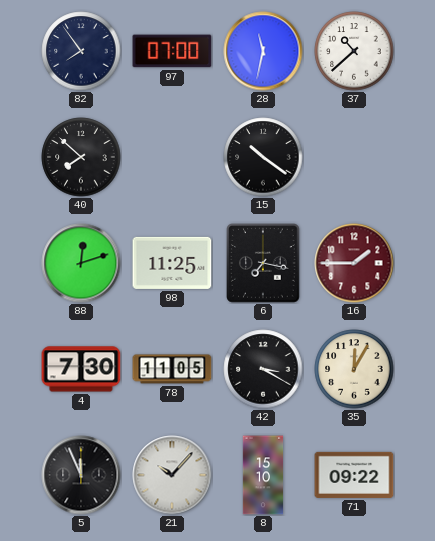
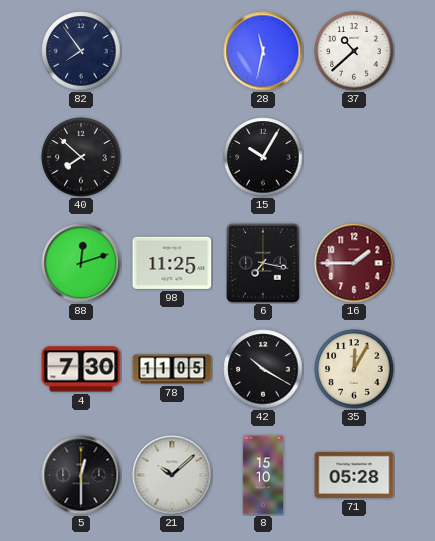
97: 07:00 -> none (172, 51)
15: 10:21 -> 10:05 (263, 157)
42: 3:20 -> 10:20 (263, 369)
5: 11:56 -> 12:30 (81, 475)
21: 10:07 -> 10:08 (172, 475)
71: 09:22 -> 05:28 (354, 475)
